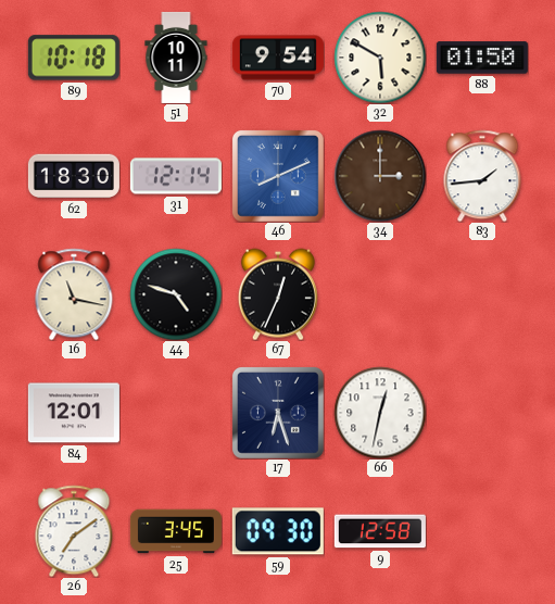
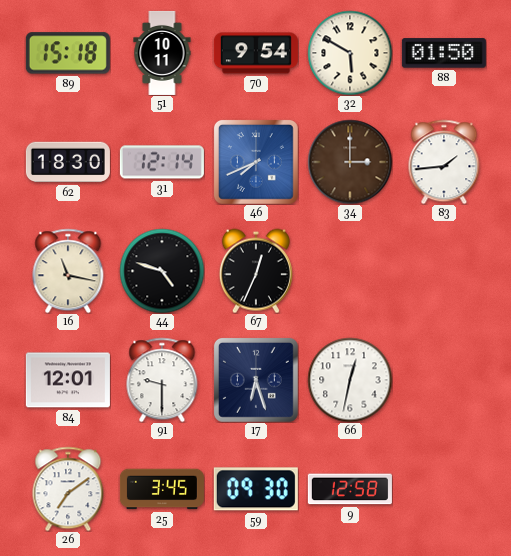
89: 10:18 -> 15:18 (68, 53)
46: 8:11 -> 7:41 (256, 162)
91: none -> 9:30 (162, 380)
